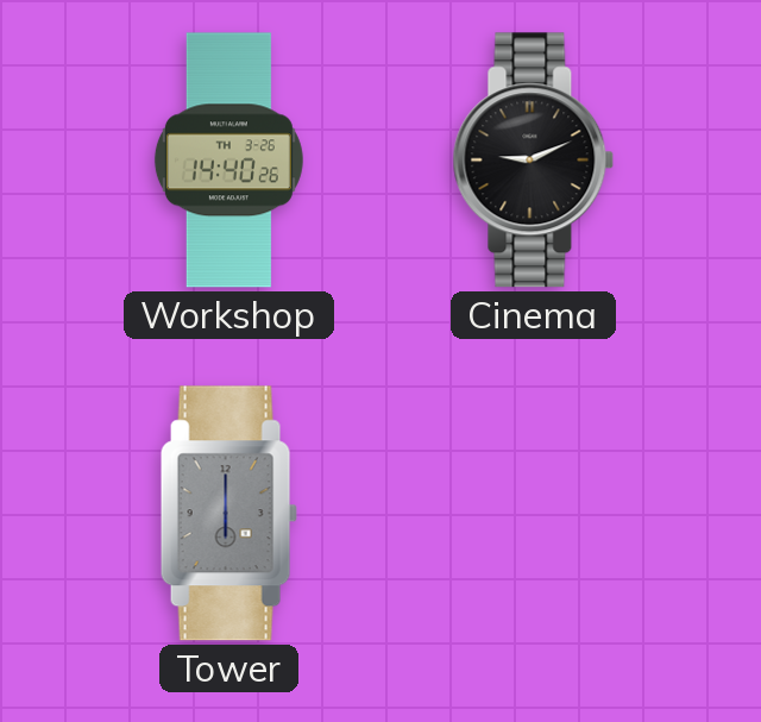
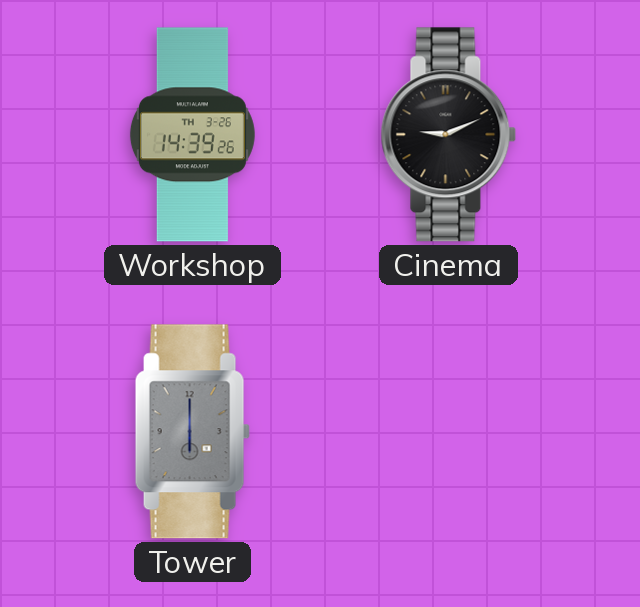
Workshop: 14:40 -> 14:39 (192, 135)
